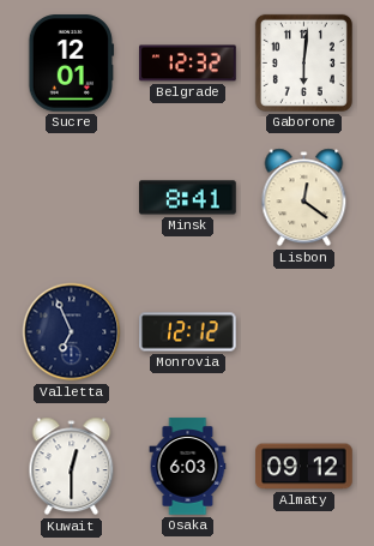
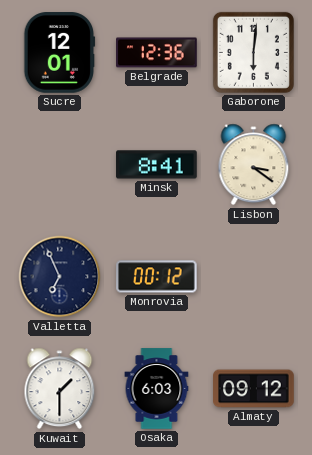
Belgrade: 12:32 -> 12:36 (157, 53)
Lisbon: 12:21 -> 3:21 (254, 165)
Monrovia: 12:12 -> 00:12 (157, 277)
Kuwait: 12:30 -> 1:30 (60, 389)
